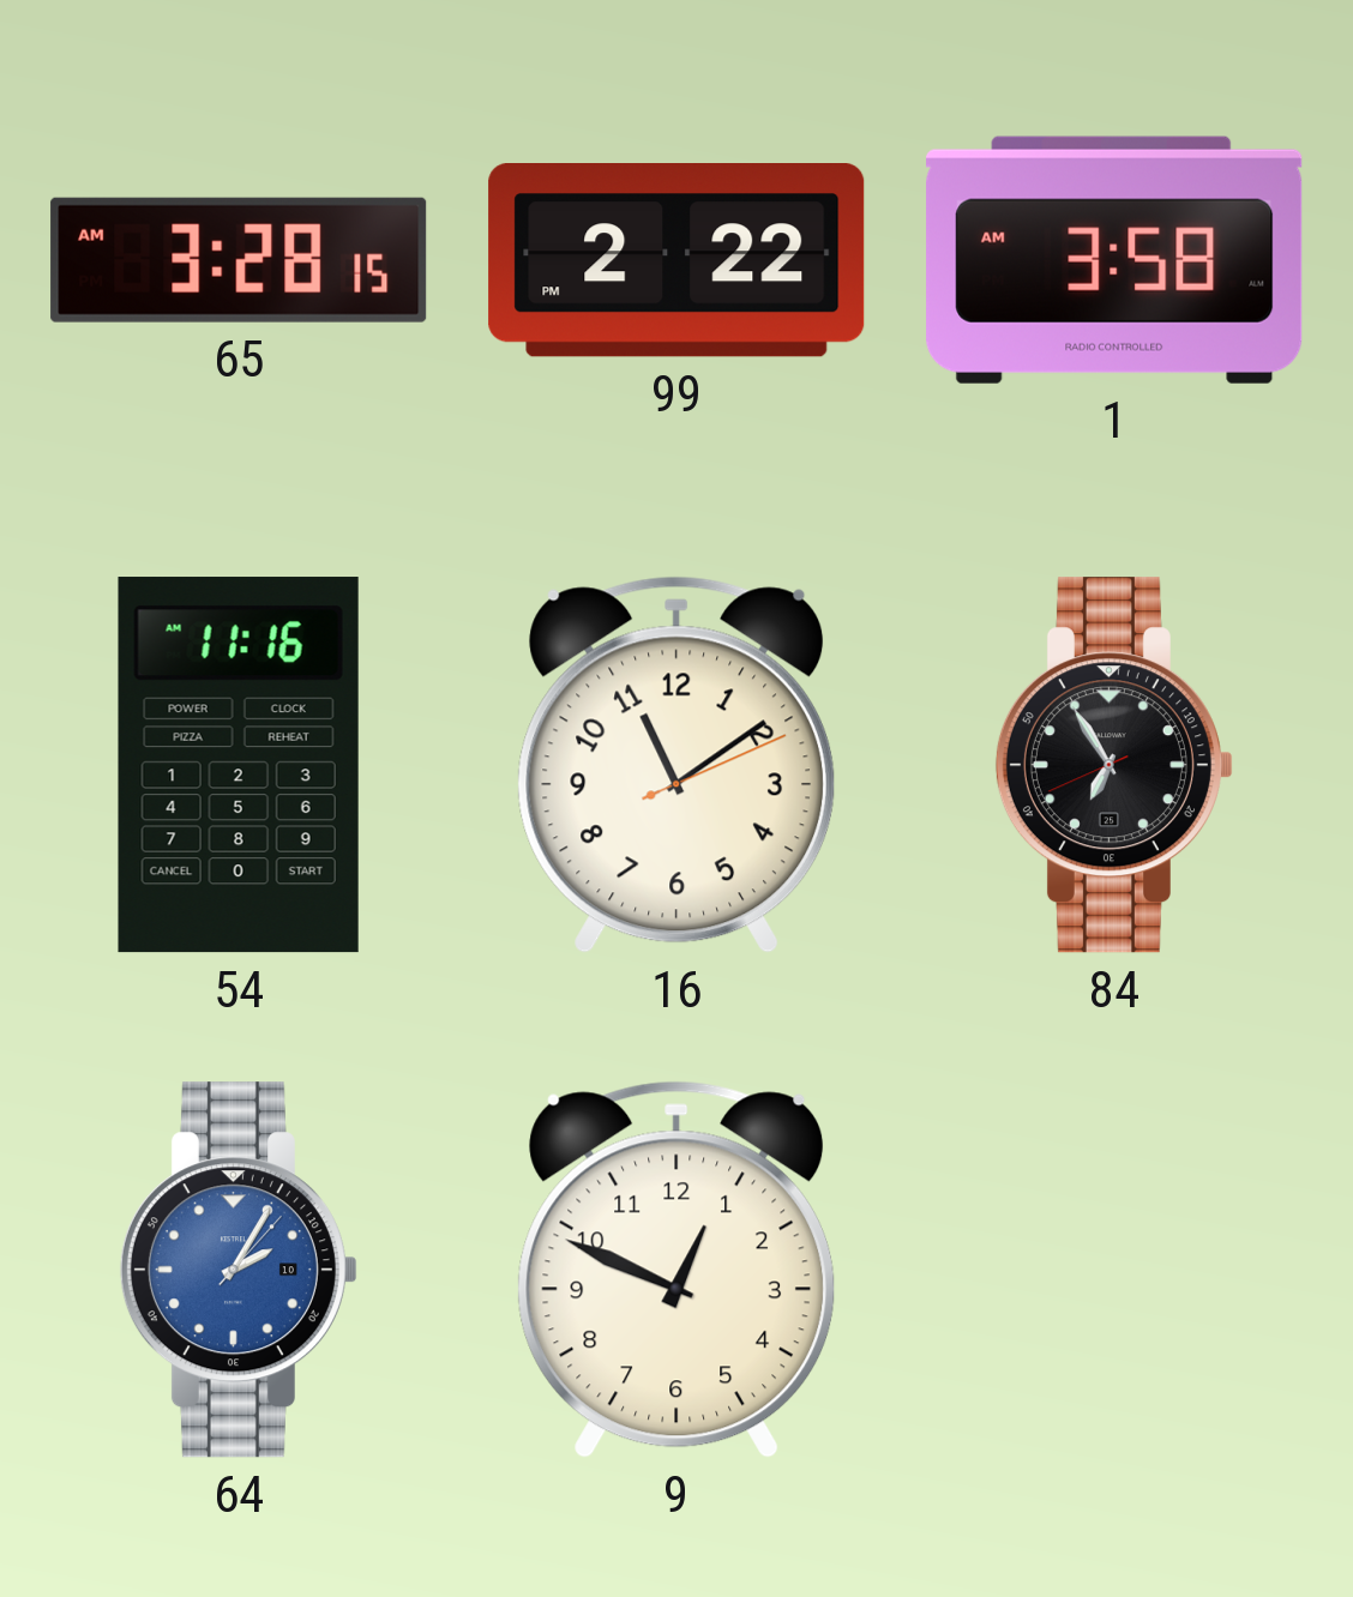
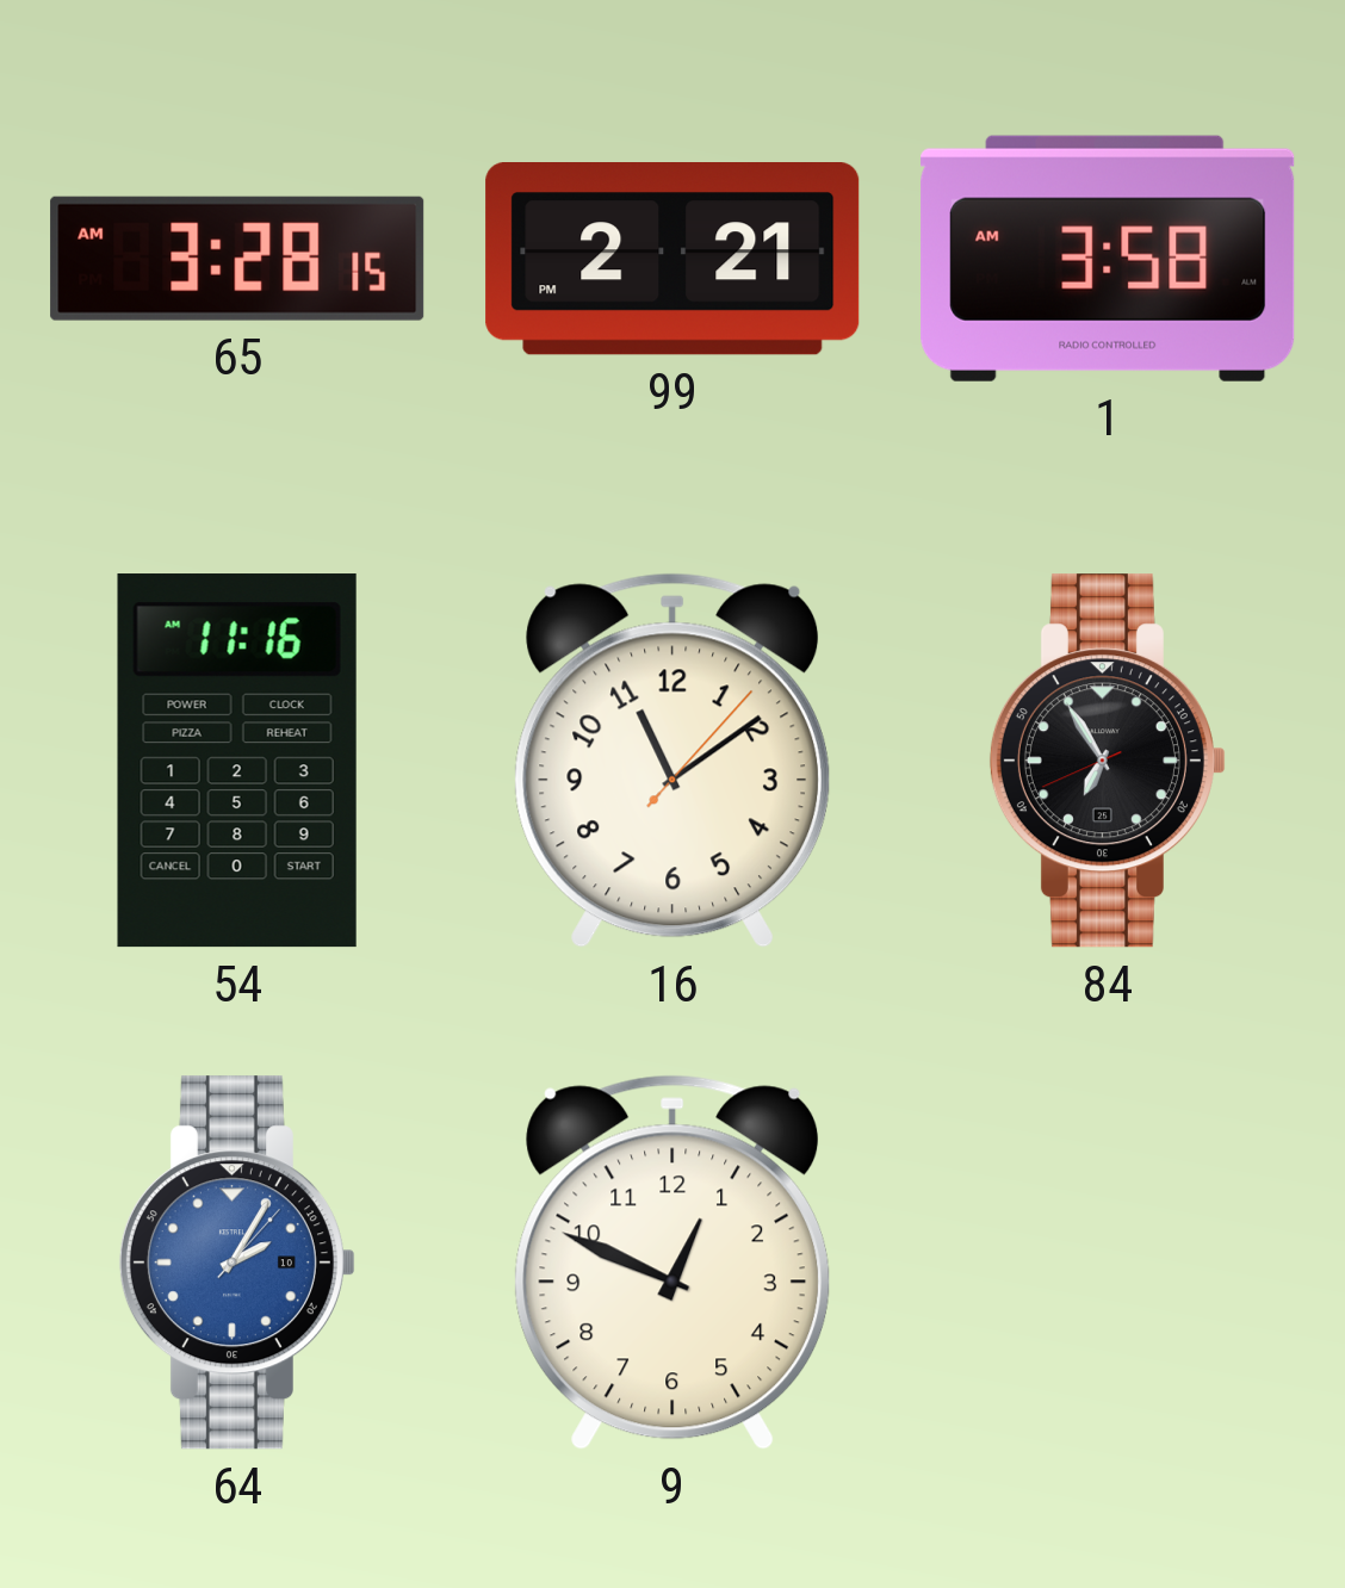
99: 2:22 -> 2:21 (672, 260)
16: 11:09:11 -> 11:09:07 (672, 761)
